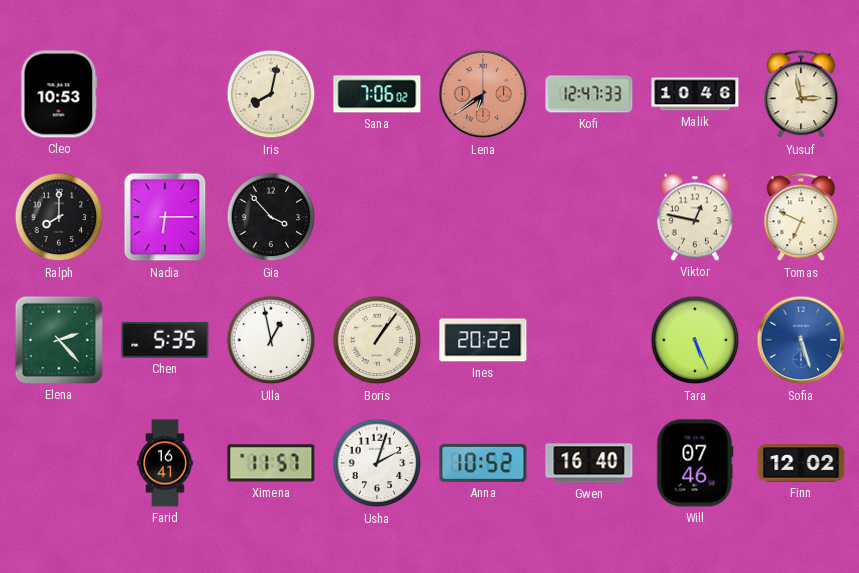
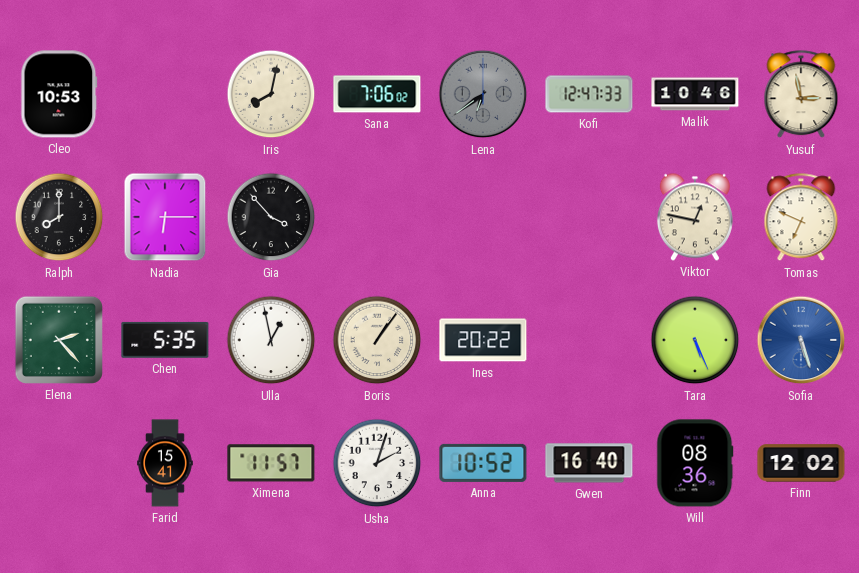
Lena dial: salmon -> grey (483, 94)
Farid: 16:41 -> 15:41 (165, 463)
Will: 07:46 -> 08:36 (695, 463)
